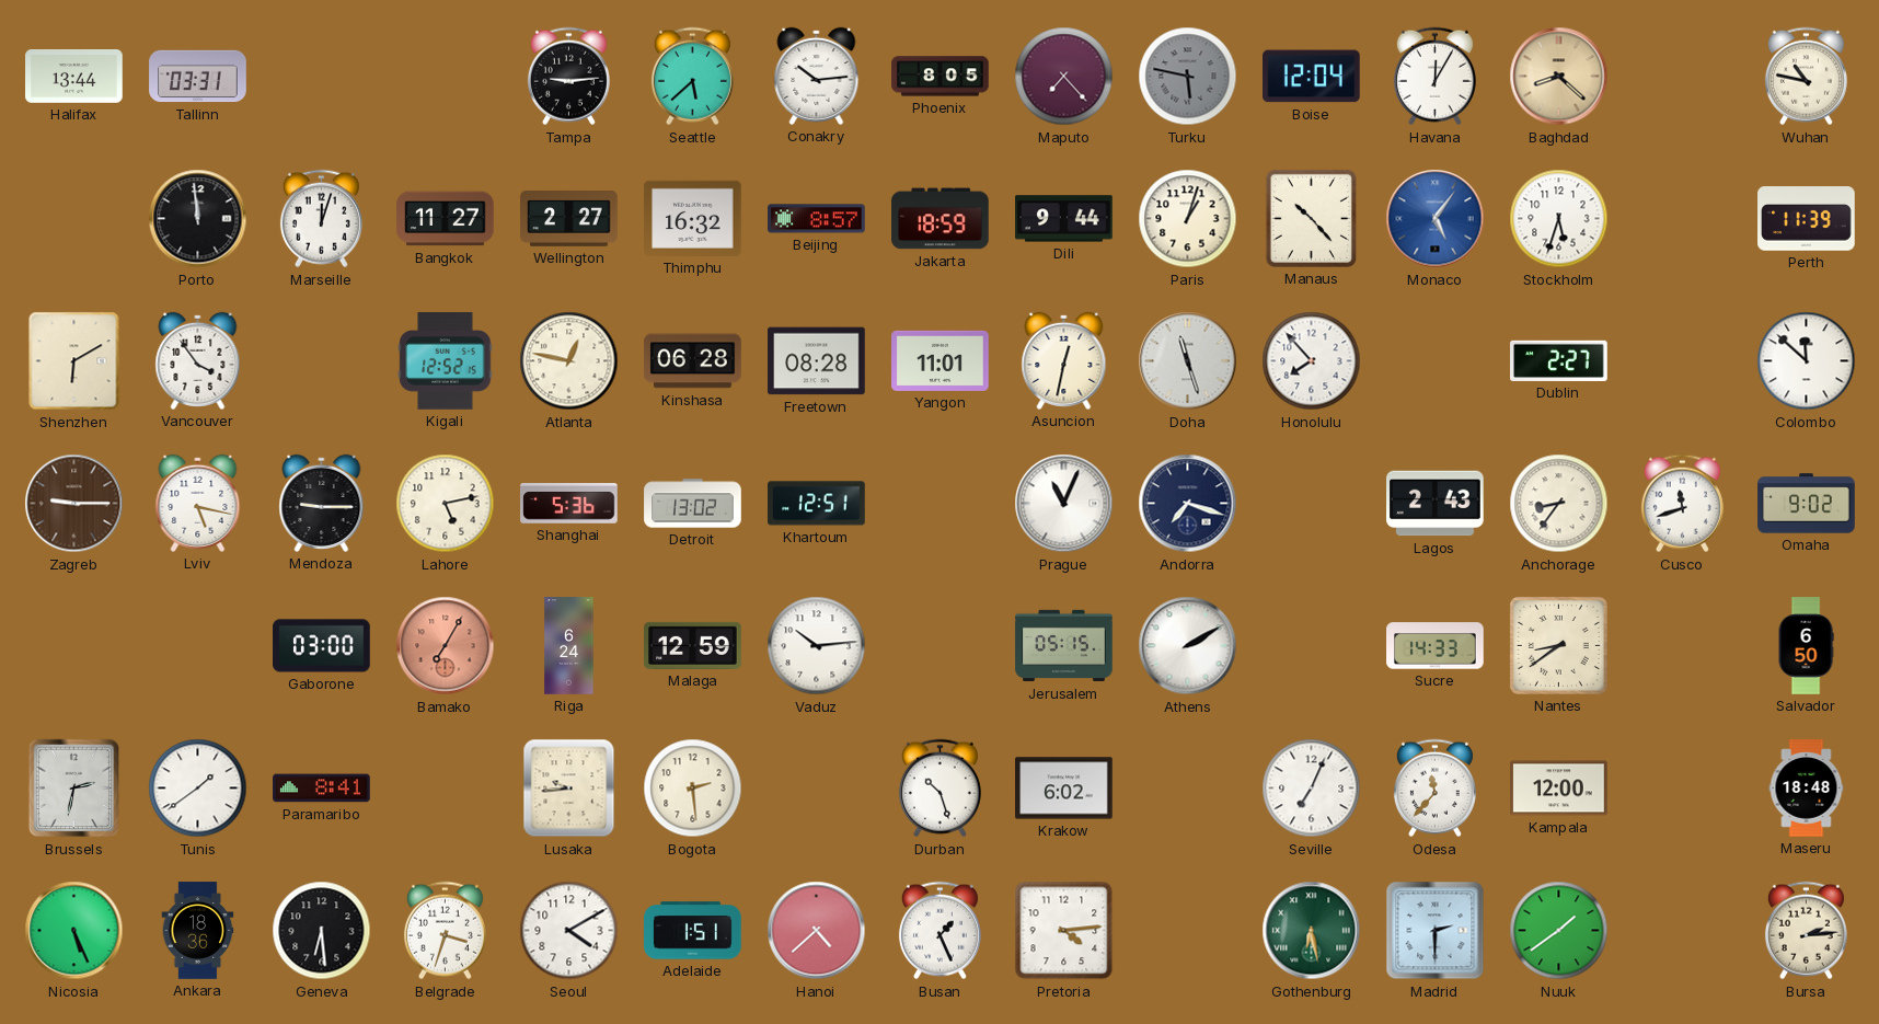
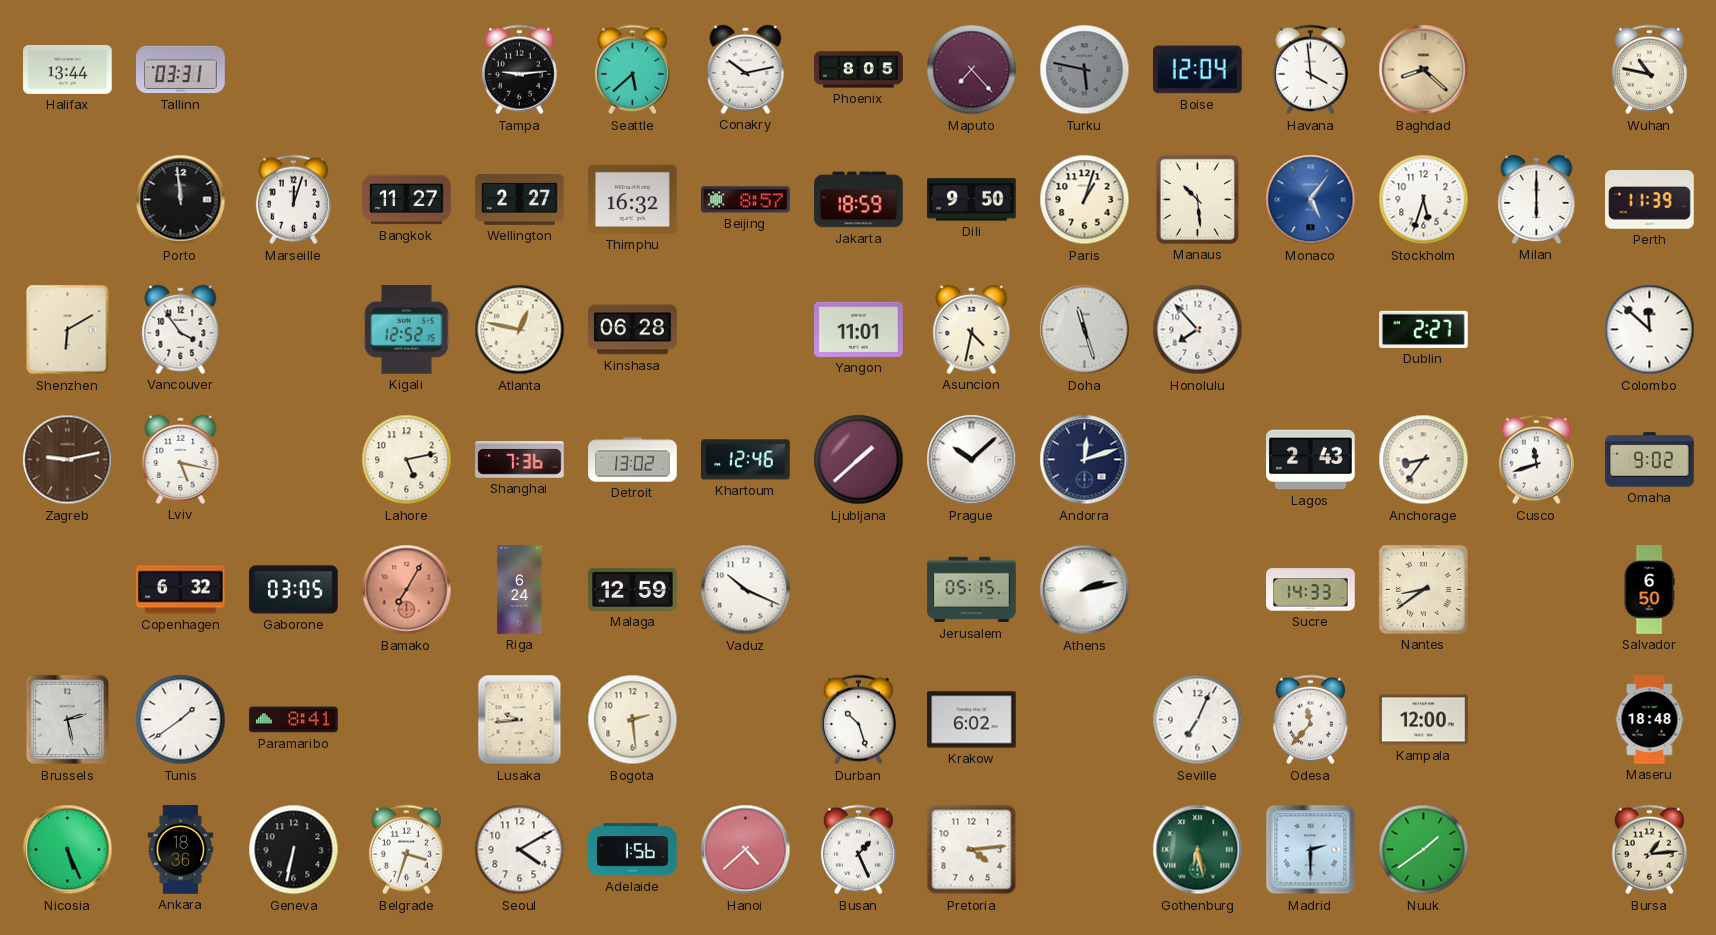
Conakry: 10:14 -> 10:13 (746, 69)
Havana: 12:05 -> 3:59 (1310, 70)
Dili: 9:44 -> 9:50 (972, 200)
Manaus: 10:23 -> 10:29 (1197, 199)
Milan: none -> 6:00 (1537, 199)
Freetown: 08:28 -> none (817, 361)
Asuncion: 12:32 -> 4:32 (972, 329)
Zagreb: 9:15 -> 9:13 (68, 460)
Mendoza: 9:15 -> none (322, 503)
Shanghai: 5:36 -> 7:36 (520, 460)
Khartoum: 12:51 -> 12:46 (746, 460)
Ljubljana: none -> 1:38 (859, 460)
Prague: 11:04 -> 10:08 (972, 460)
Andorra: 7:18 -> 12:12 (1085, 460)
Copenhagen: none -> 6:32 (181, 590)
Gaborone: 03:00 -> 03:05 (294, 590)
Vaduz: 10:14 -> 10:19 (746, 590)
Athens: 2:10 -> 2:13 (1085, 590)
Brussels: 2:32 -> 2:28 (68, 720)
Geneva: 6:29 -> 6:32 (294, 850)
Adelaide: 1:51 -> 1:56 (633, 850)
Bursa: 2:14 -> 1:14 (1649, 850)
